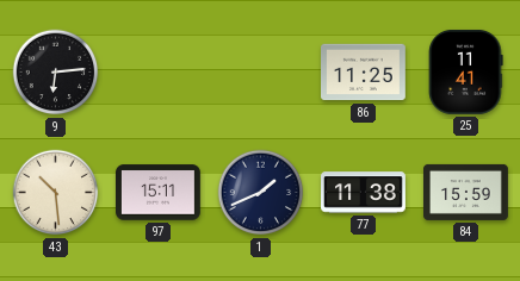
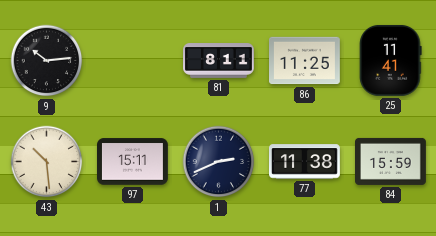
9: 6:14 -> 10:14 (47, 61)
81: none -> 8:11 (219, 61)
1: 1:41 -> 2:41 (219, 162)
